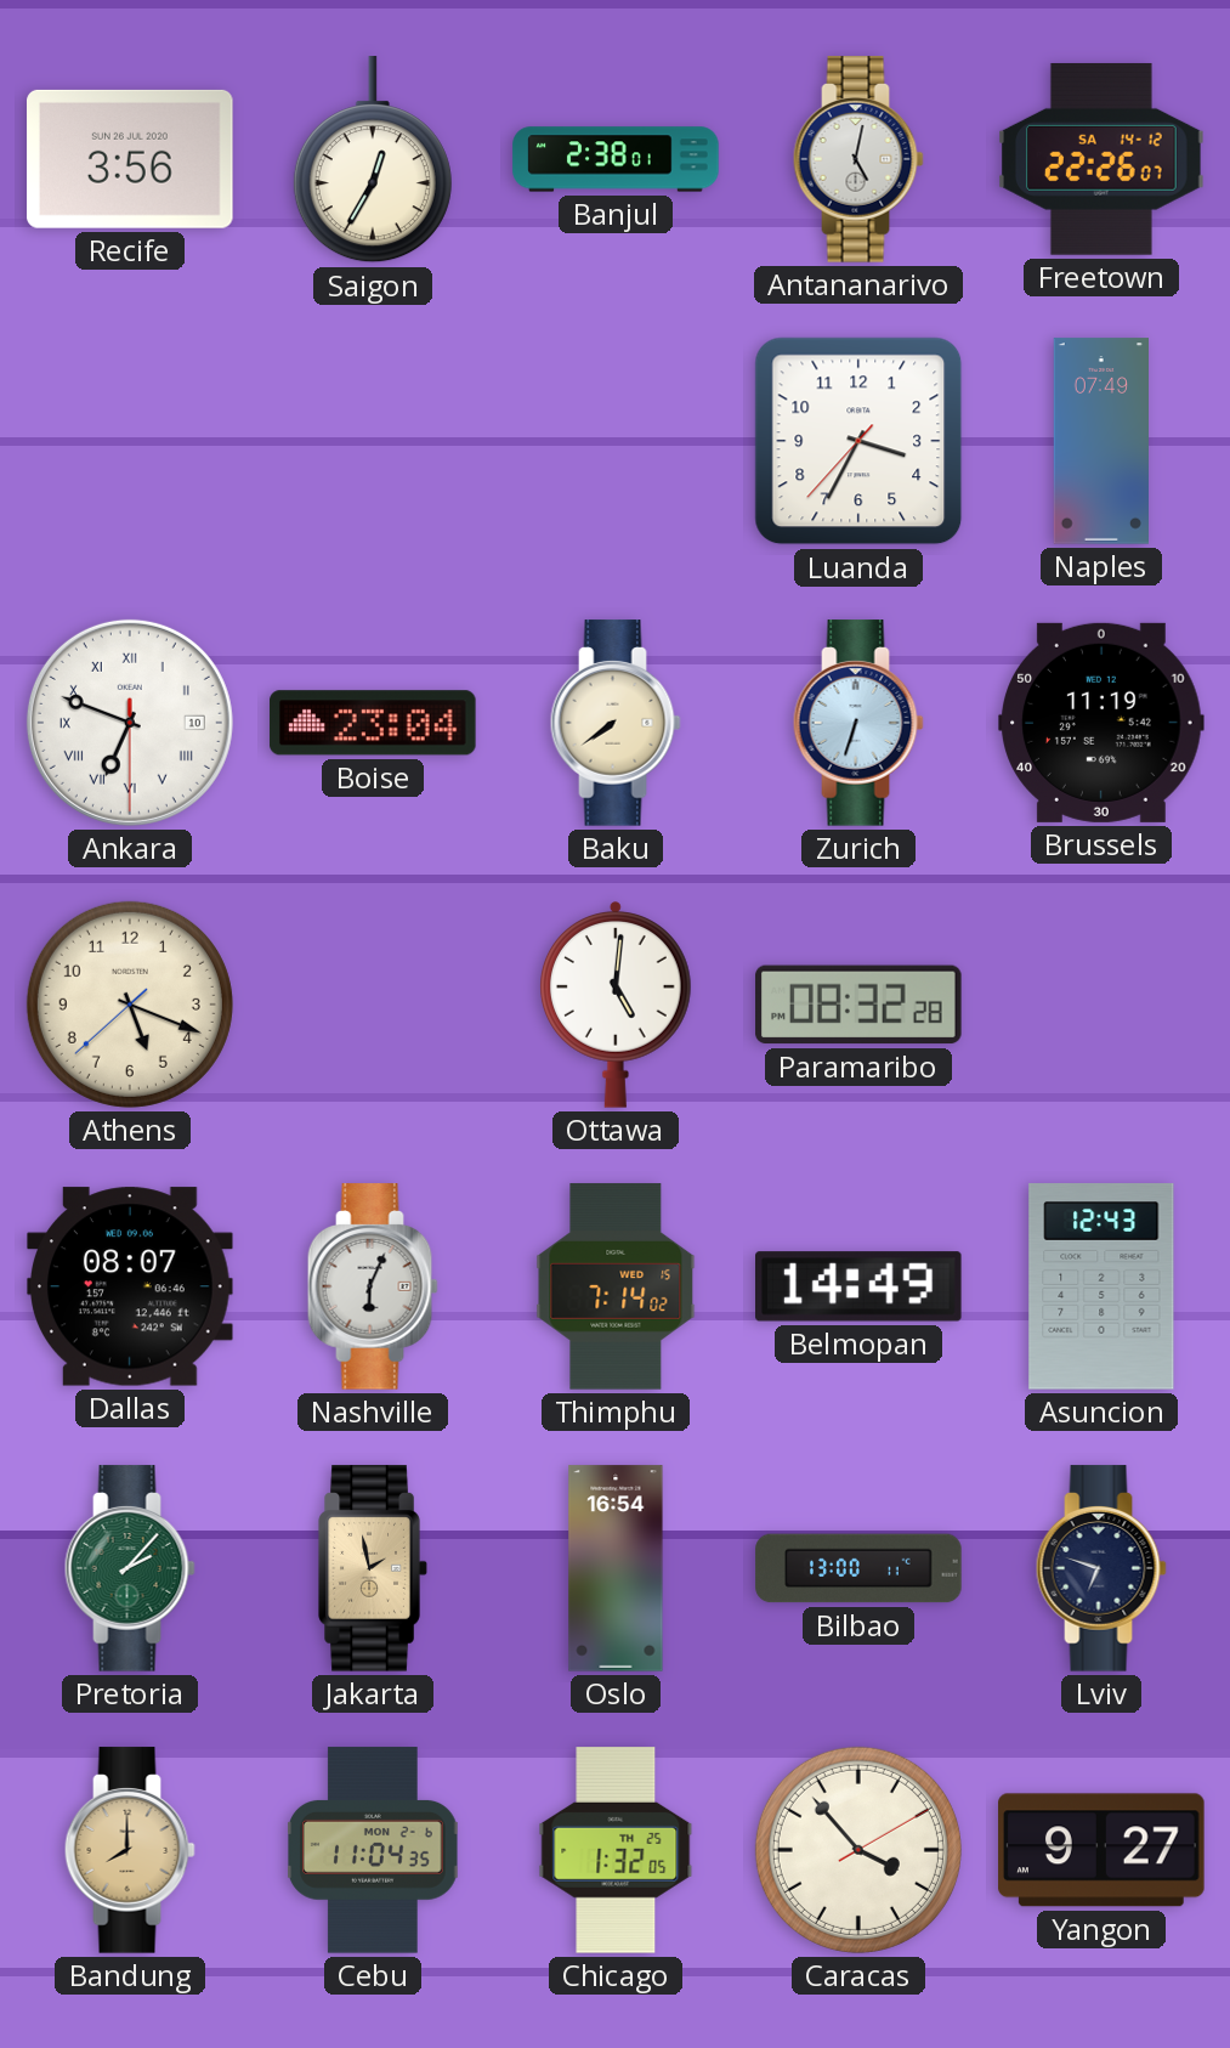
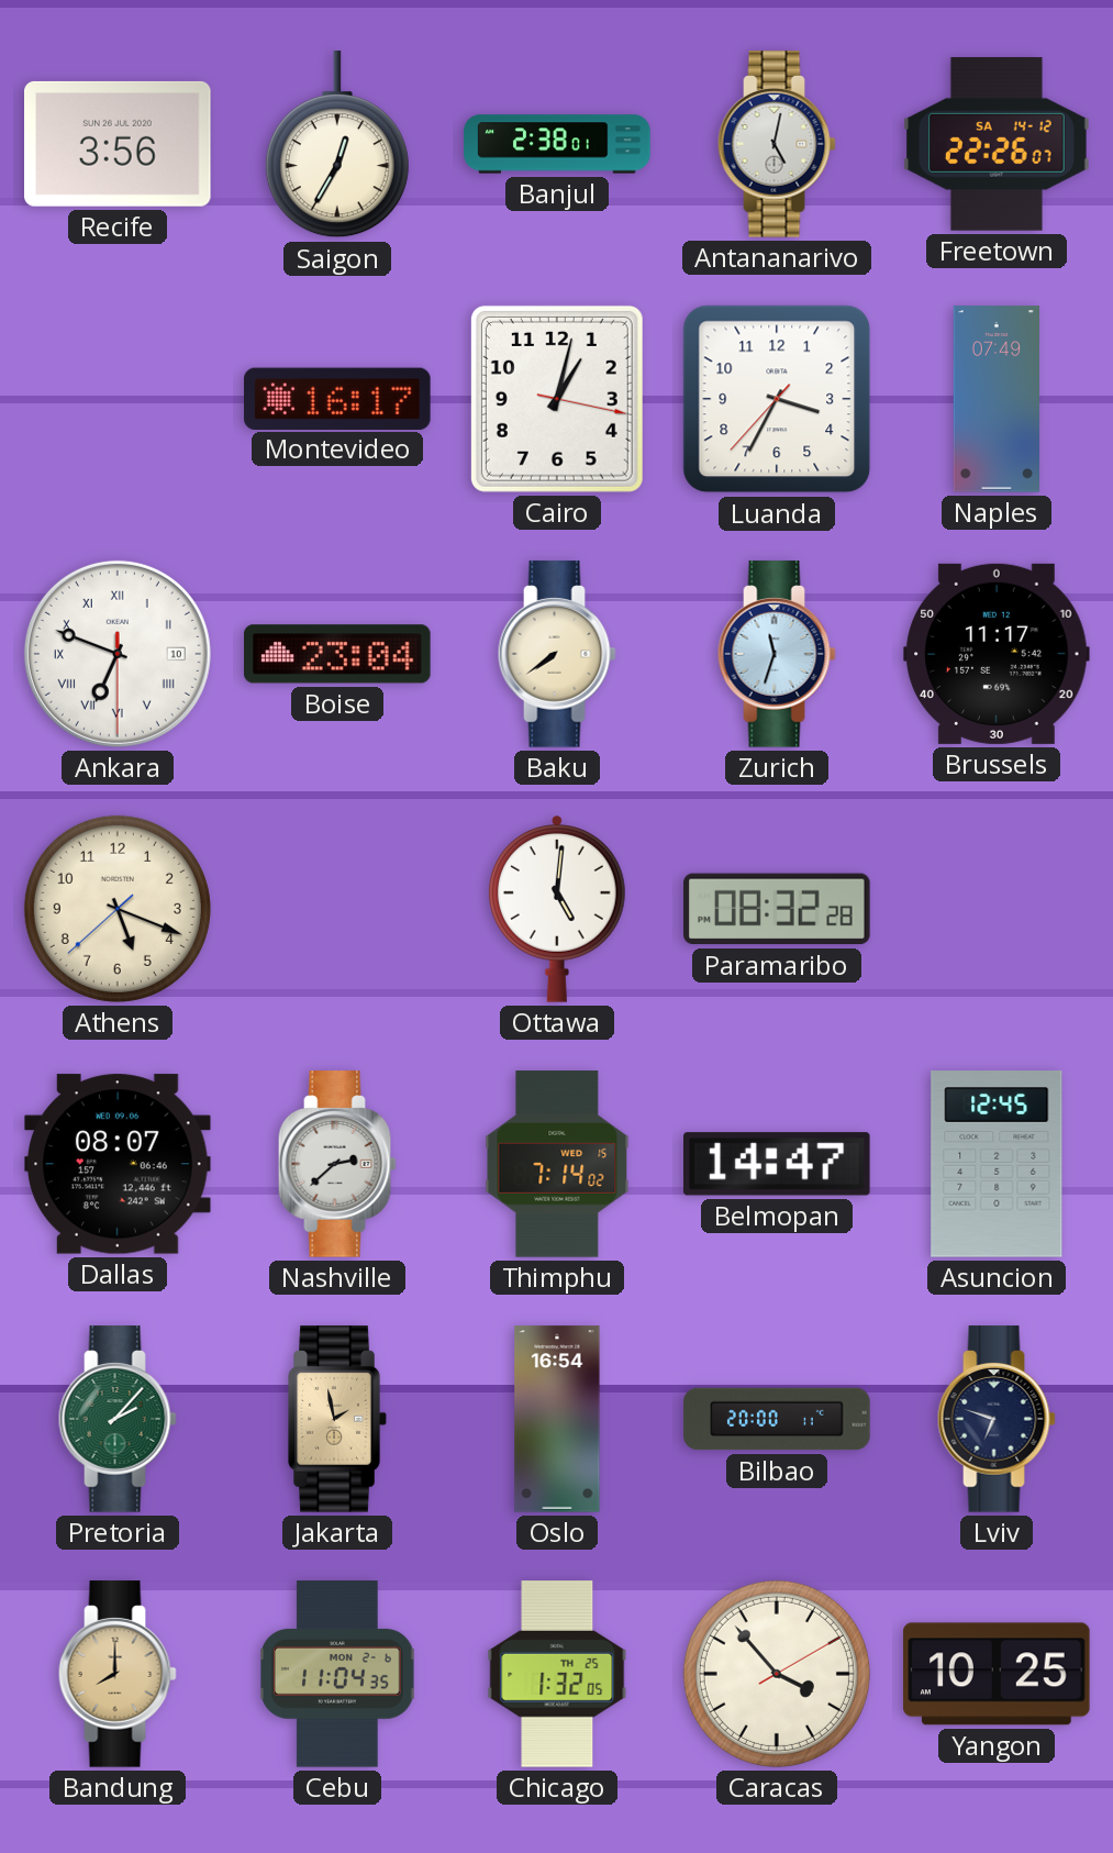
Montevideo: none -> 16:17 (338, 398)
Cairo: none -> 1:02 (557, 399)
Zurich: 6:33 -> 11:33 (777, 654)
Brussels: 11:19 -> 11:17 (997, 654)
Nashville: 6:04 -> 2:38 (337, 1164)
Belmopan: 14:49 -> 14:47 (778, 1164)
Asuncion: 12:43 -> 12:45 (997, 1164)
Bilbao: 13:00 -> 20:00 (777, 1419)
Yangon: 9:27 -> 10:25 (997, 1674)
